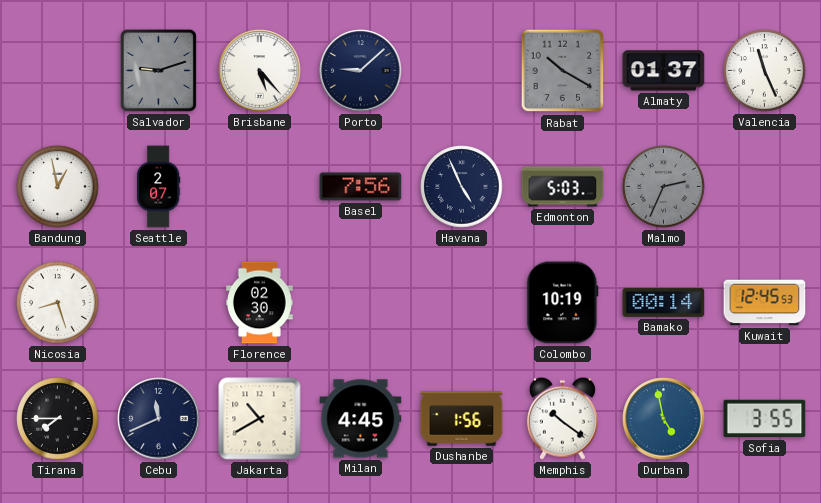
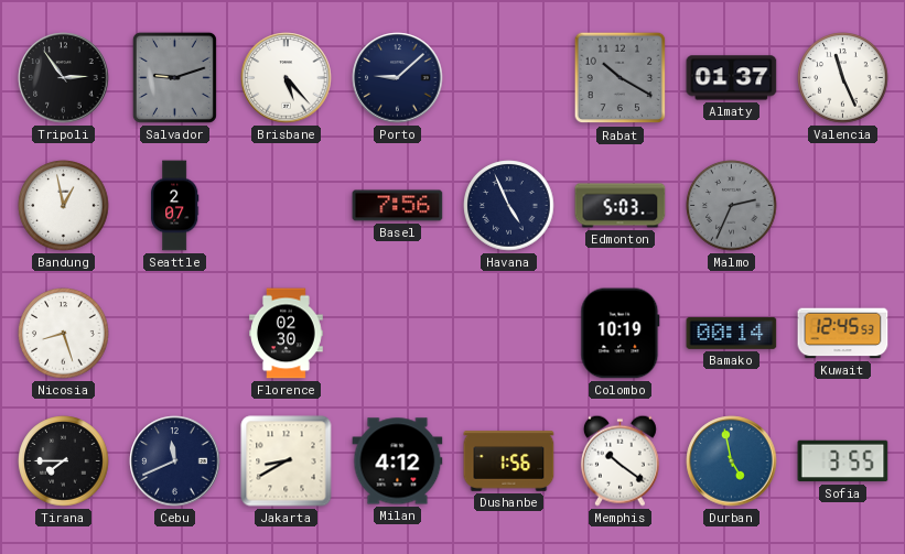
Tripoli: none -> 2:54 (64, 78)
Jakarta: 10:40 -> 8:40 (287, 461)
Milan: 4:45 -> 4:12 (398, 461)
